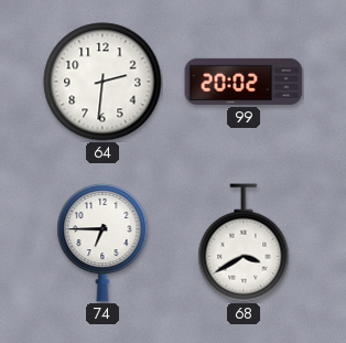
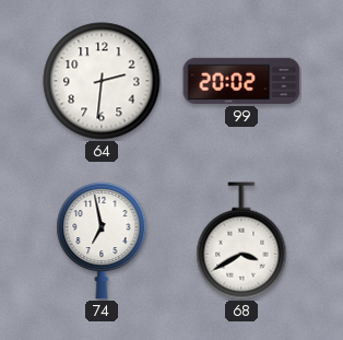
74: 6:45 -> 6:58 (102, 241)
